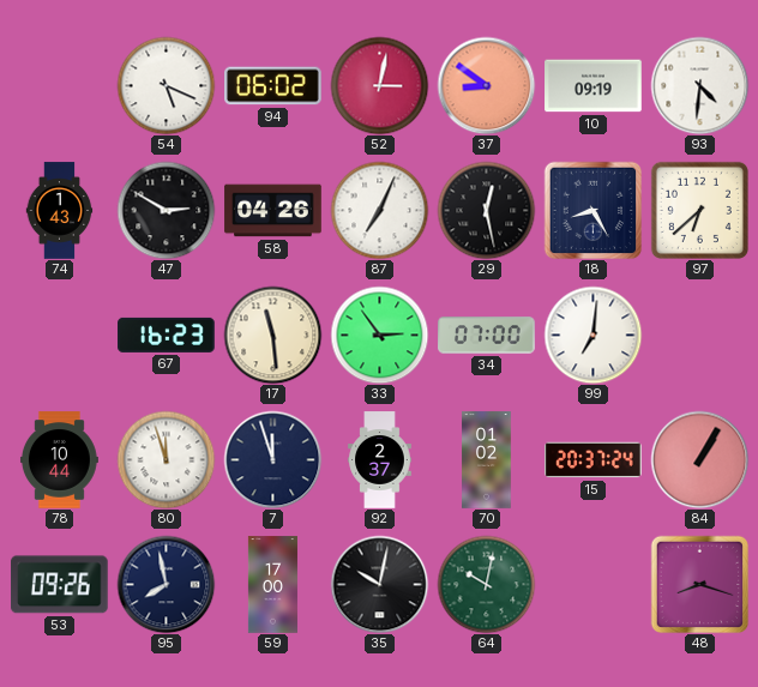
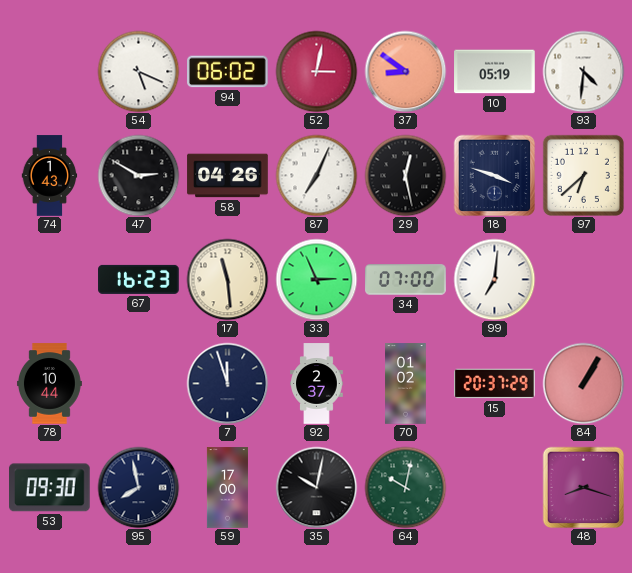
10: 09:19 -> 05:19 (495, 72)
18: 8:25 -> 3:48 (494, 175)
33: 2:54 -> 2:56 (316, 279)
80: 11:57 -> none (166, 459)
15: 20:37:24 -> 20:37:29 (495, 384)
53: 09:26 -> 09:30 (50, 488)
